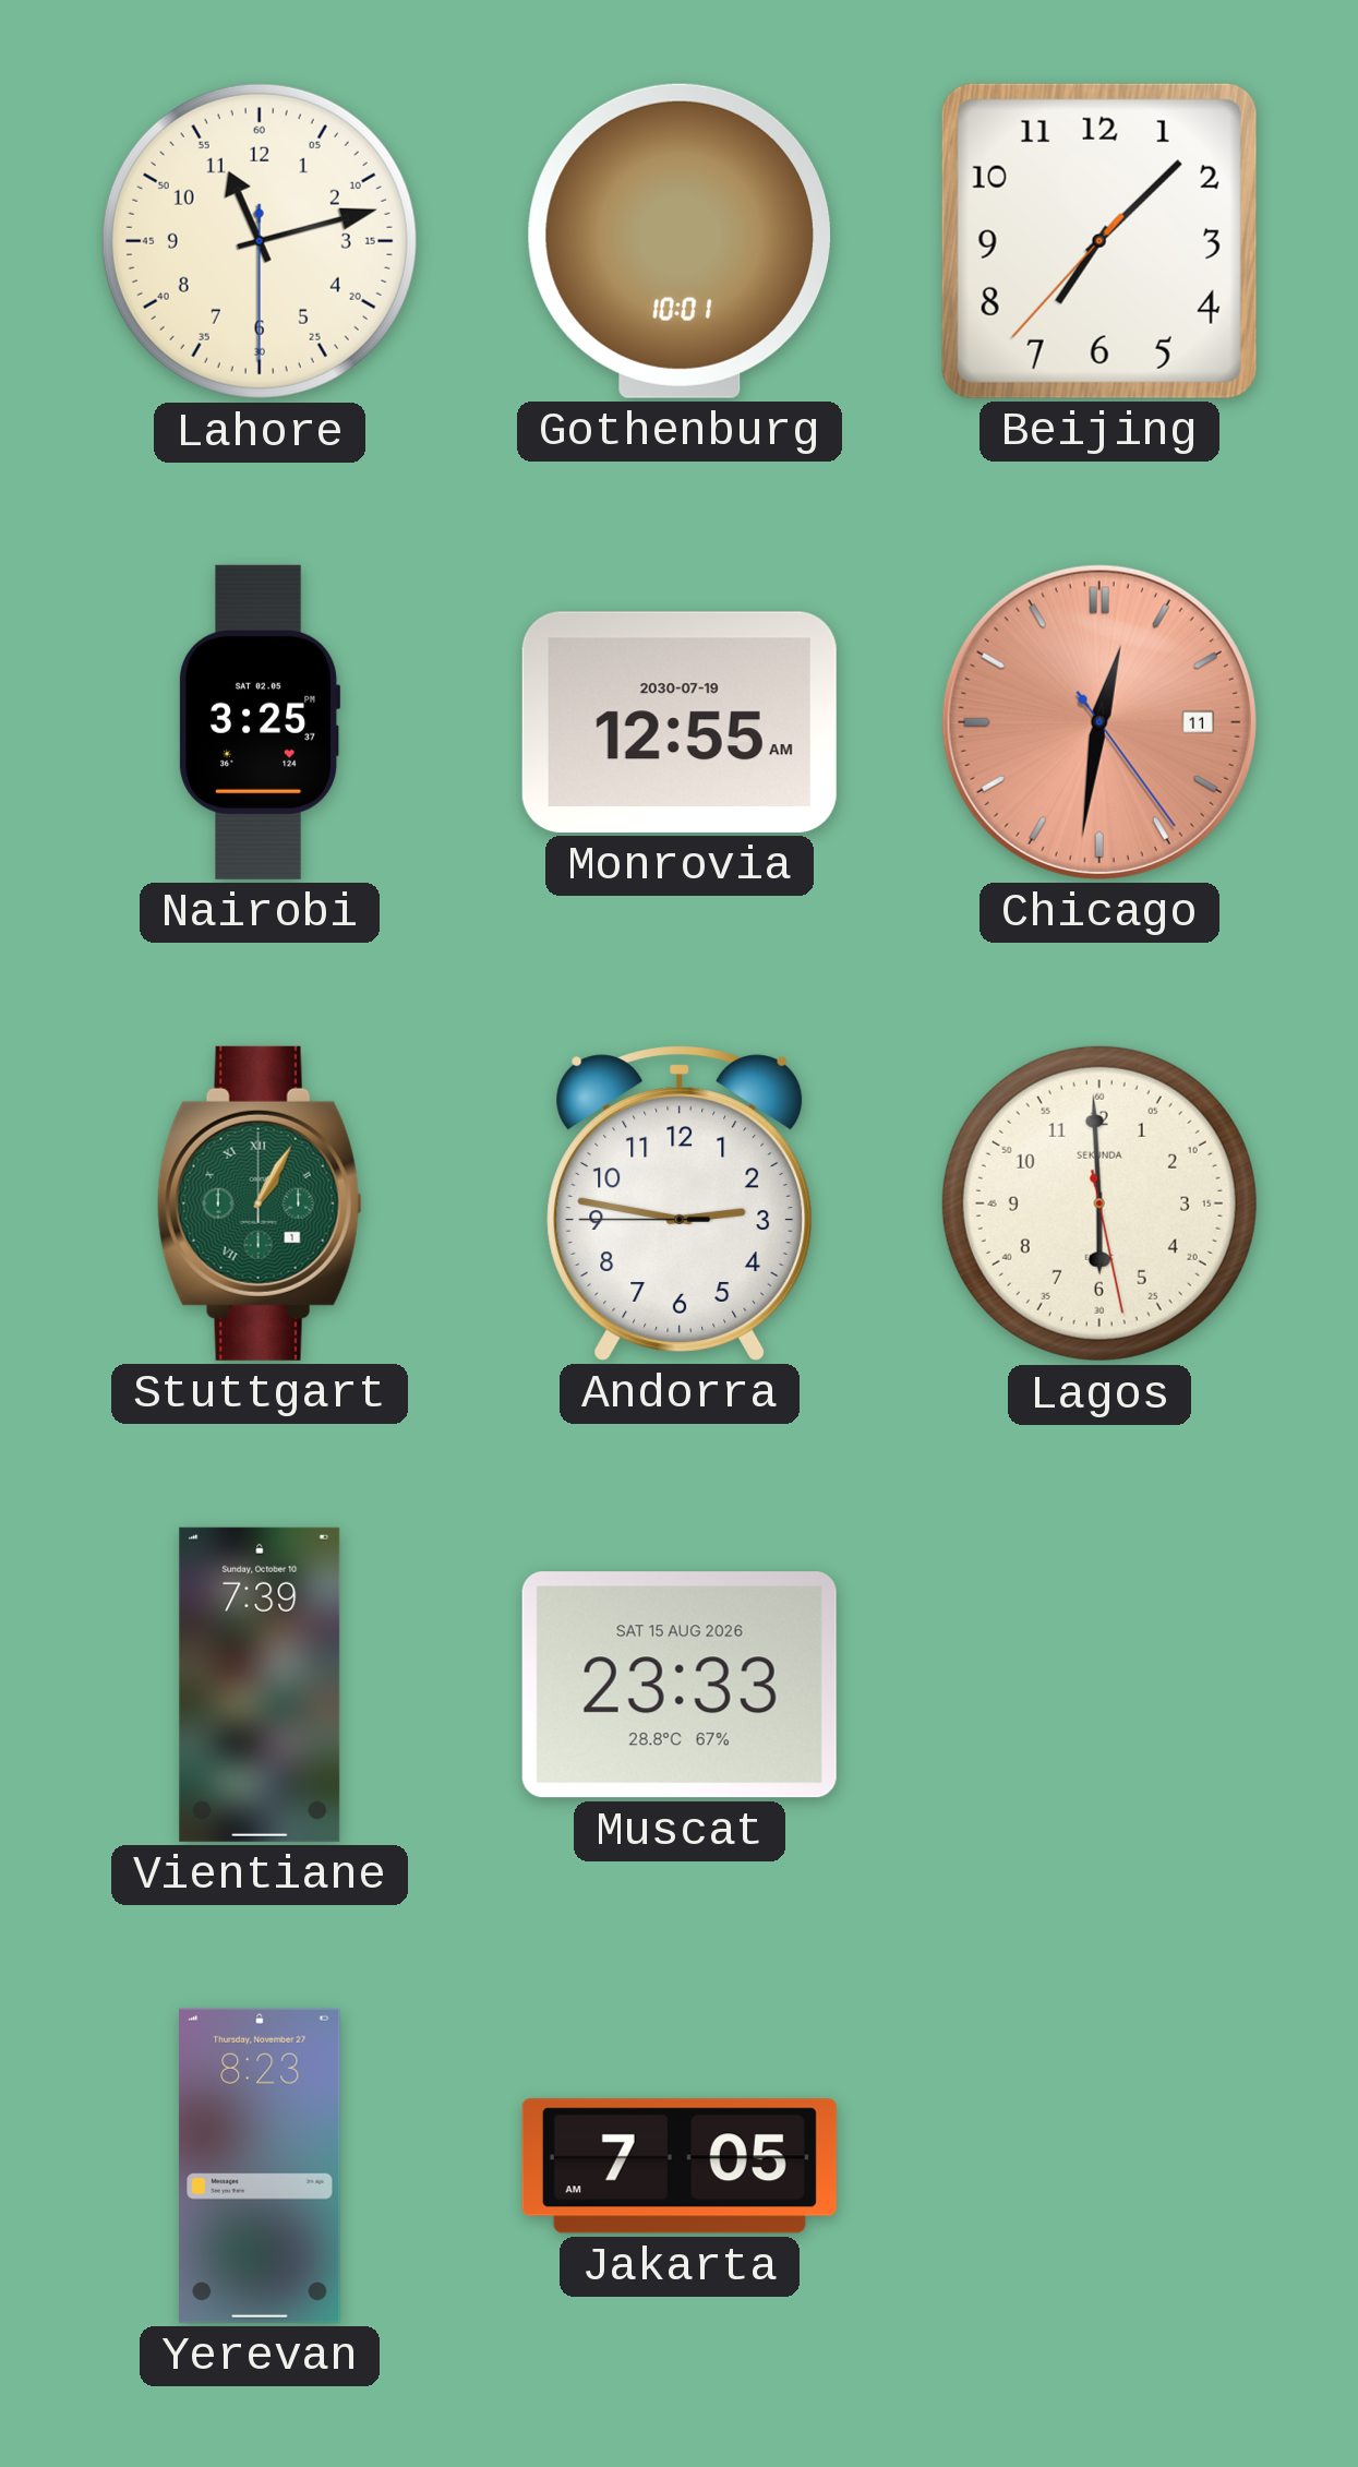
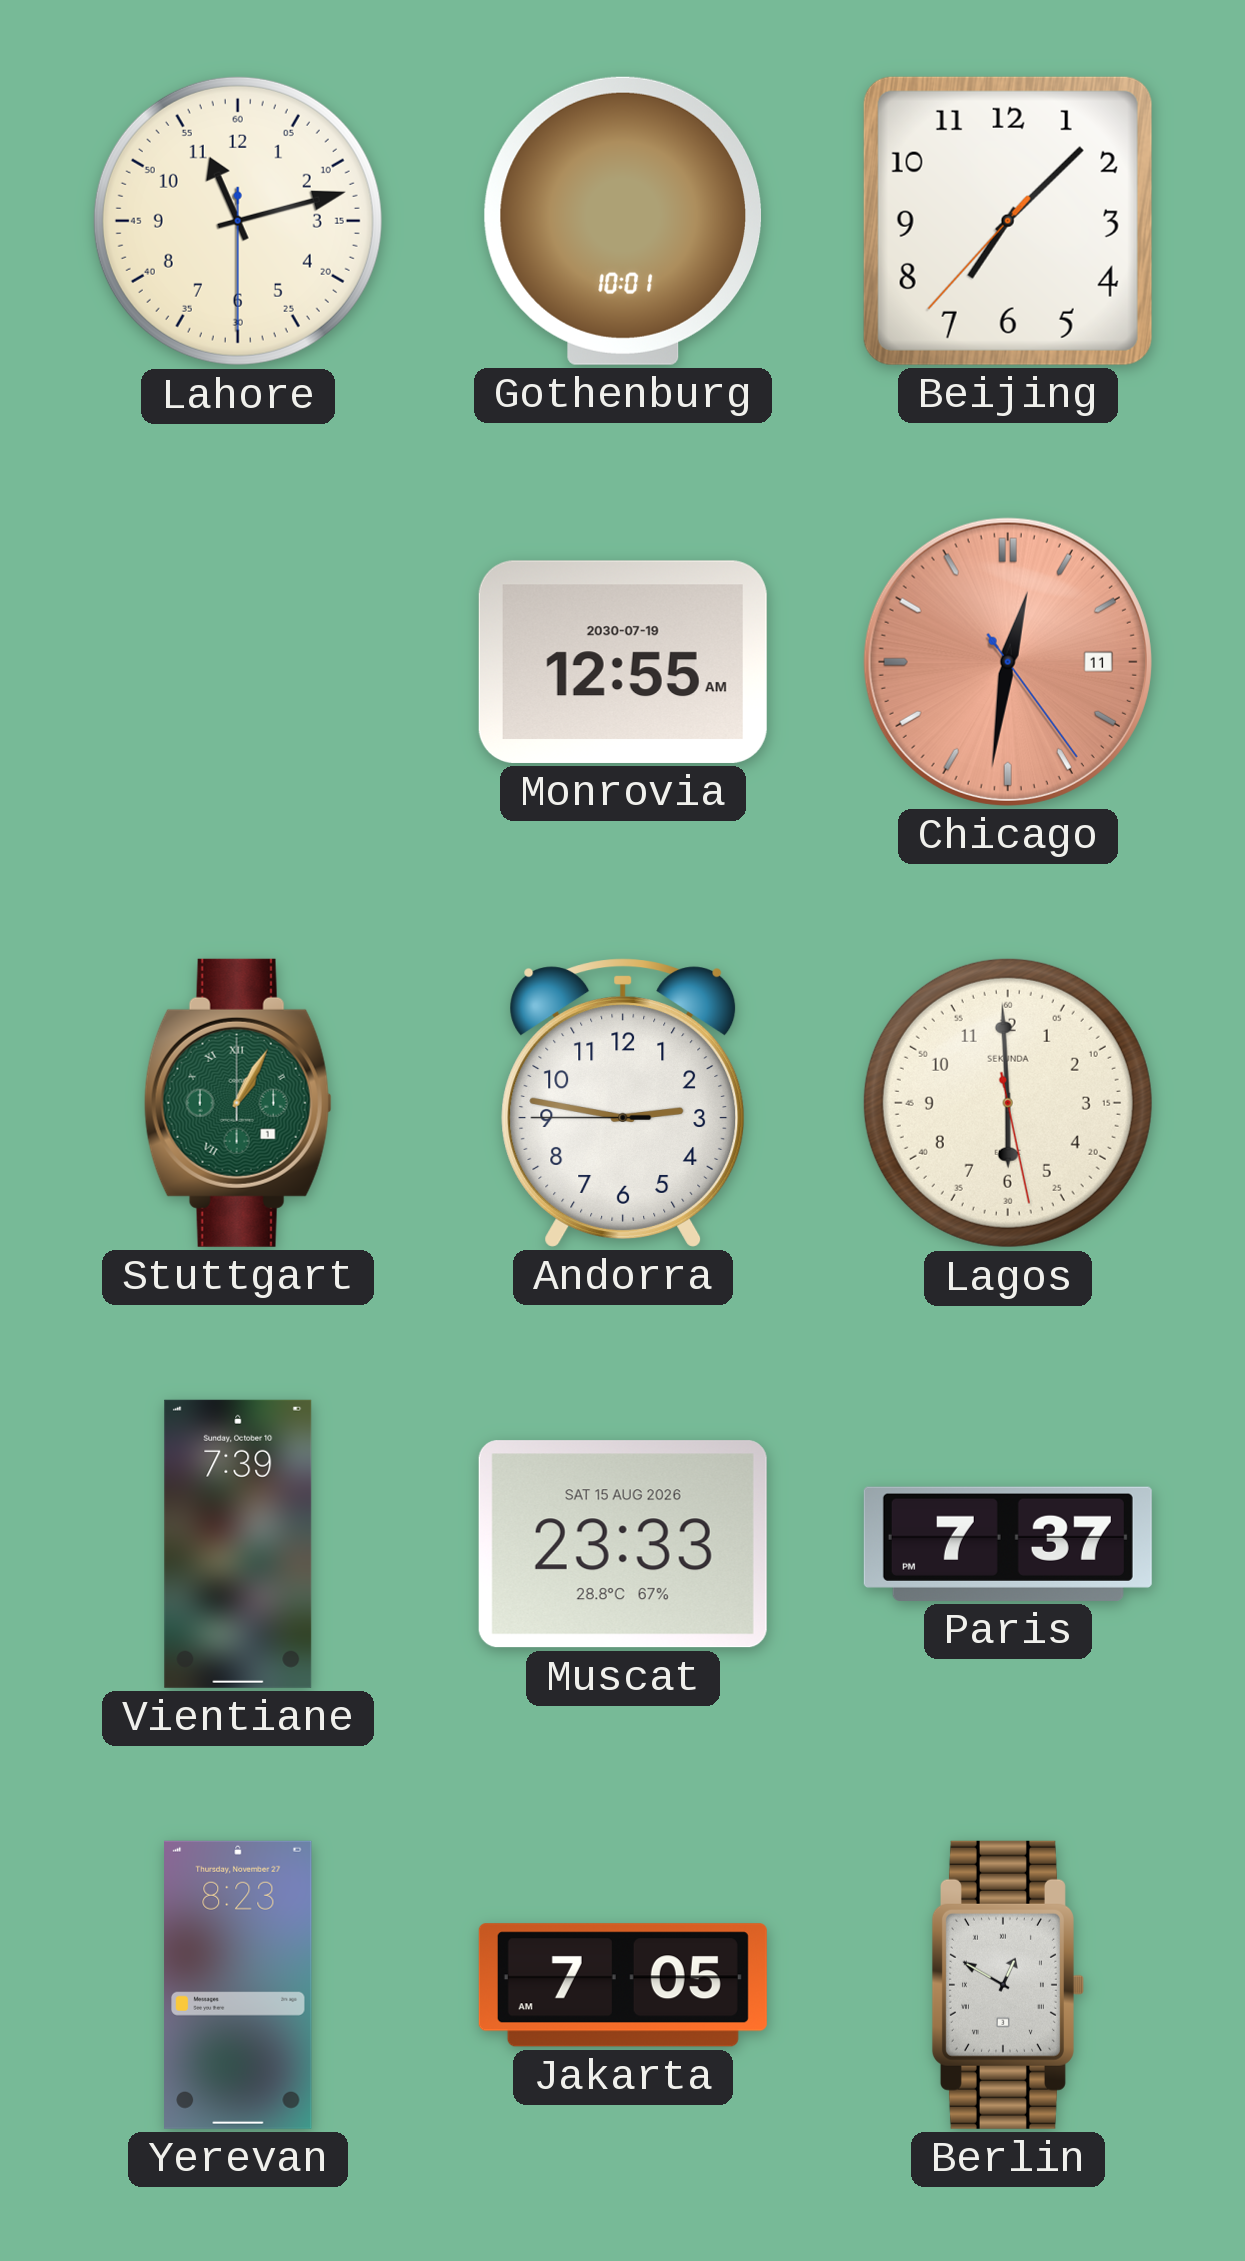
Nairobi: 3:25 -> none (260, 722)
Paris: none -> 7:37 (1008, 1544)
Berlin: none -> 12:50 (1008, 1985)
